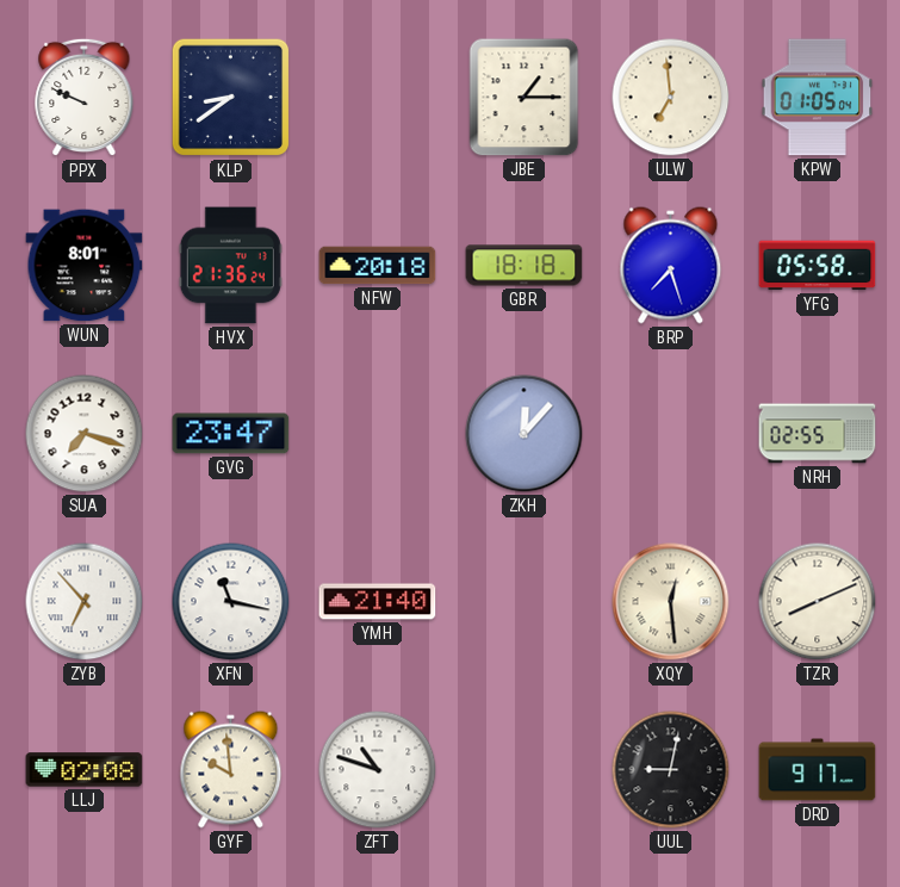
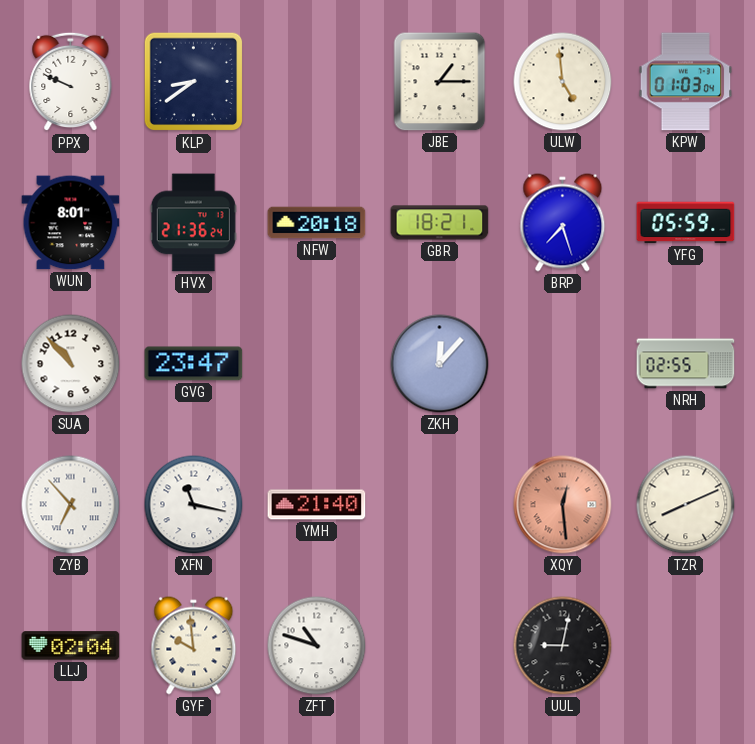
ULW: 6:59 -> 4:59 (563, 82)
KPW: 01:05 -> 01:03 (686, 82)
GBR: 18:18 -> 18:21 (440, 223)
YFG: 05:58 -> 05:59 (686, 223)
SUA: 7:18 -> 10:53 (71, 364)
XQY dial: cream -> salmon (563, 505)
LLJ: 02:08 -> 02:04 (71, 646)
DRD: 9:17 -> none (818, 770)
